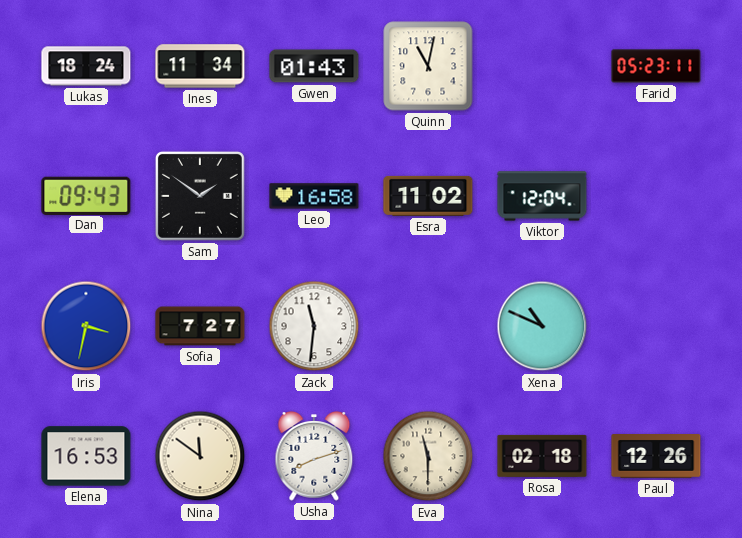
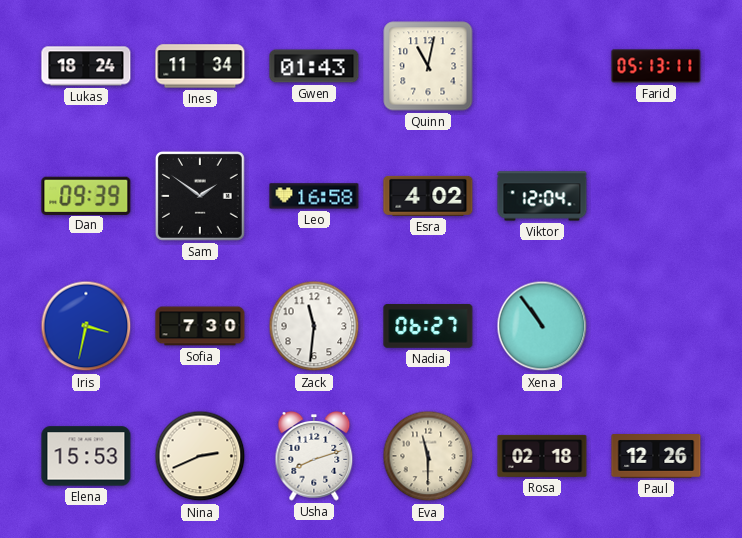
Farid: 05:23 -> 05:13 (656, 66)
Dan: 09:43 -> 09:39 (86, 195)
Esra: 11:02 -> 4:02 (428, 196)
Sofia: 7:27 -> 7:30 (200, 326)
Nadia: none -> 06:27 (428, 327)
Xena: 10:49 -> 10:54 (542, 326)
Elena: 16:53 -> 15:53 (86, 456)
Nina: 11:51 -> 2:41 (200, 456)
